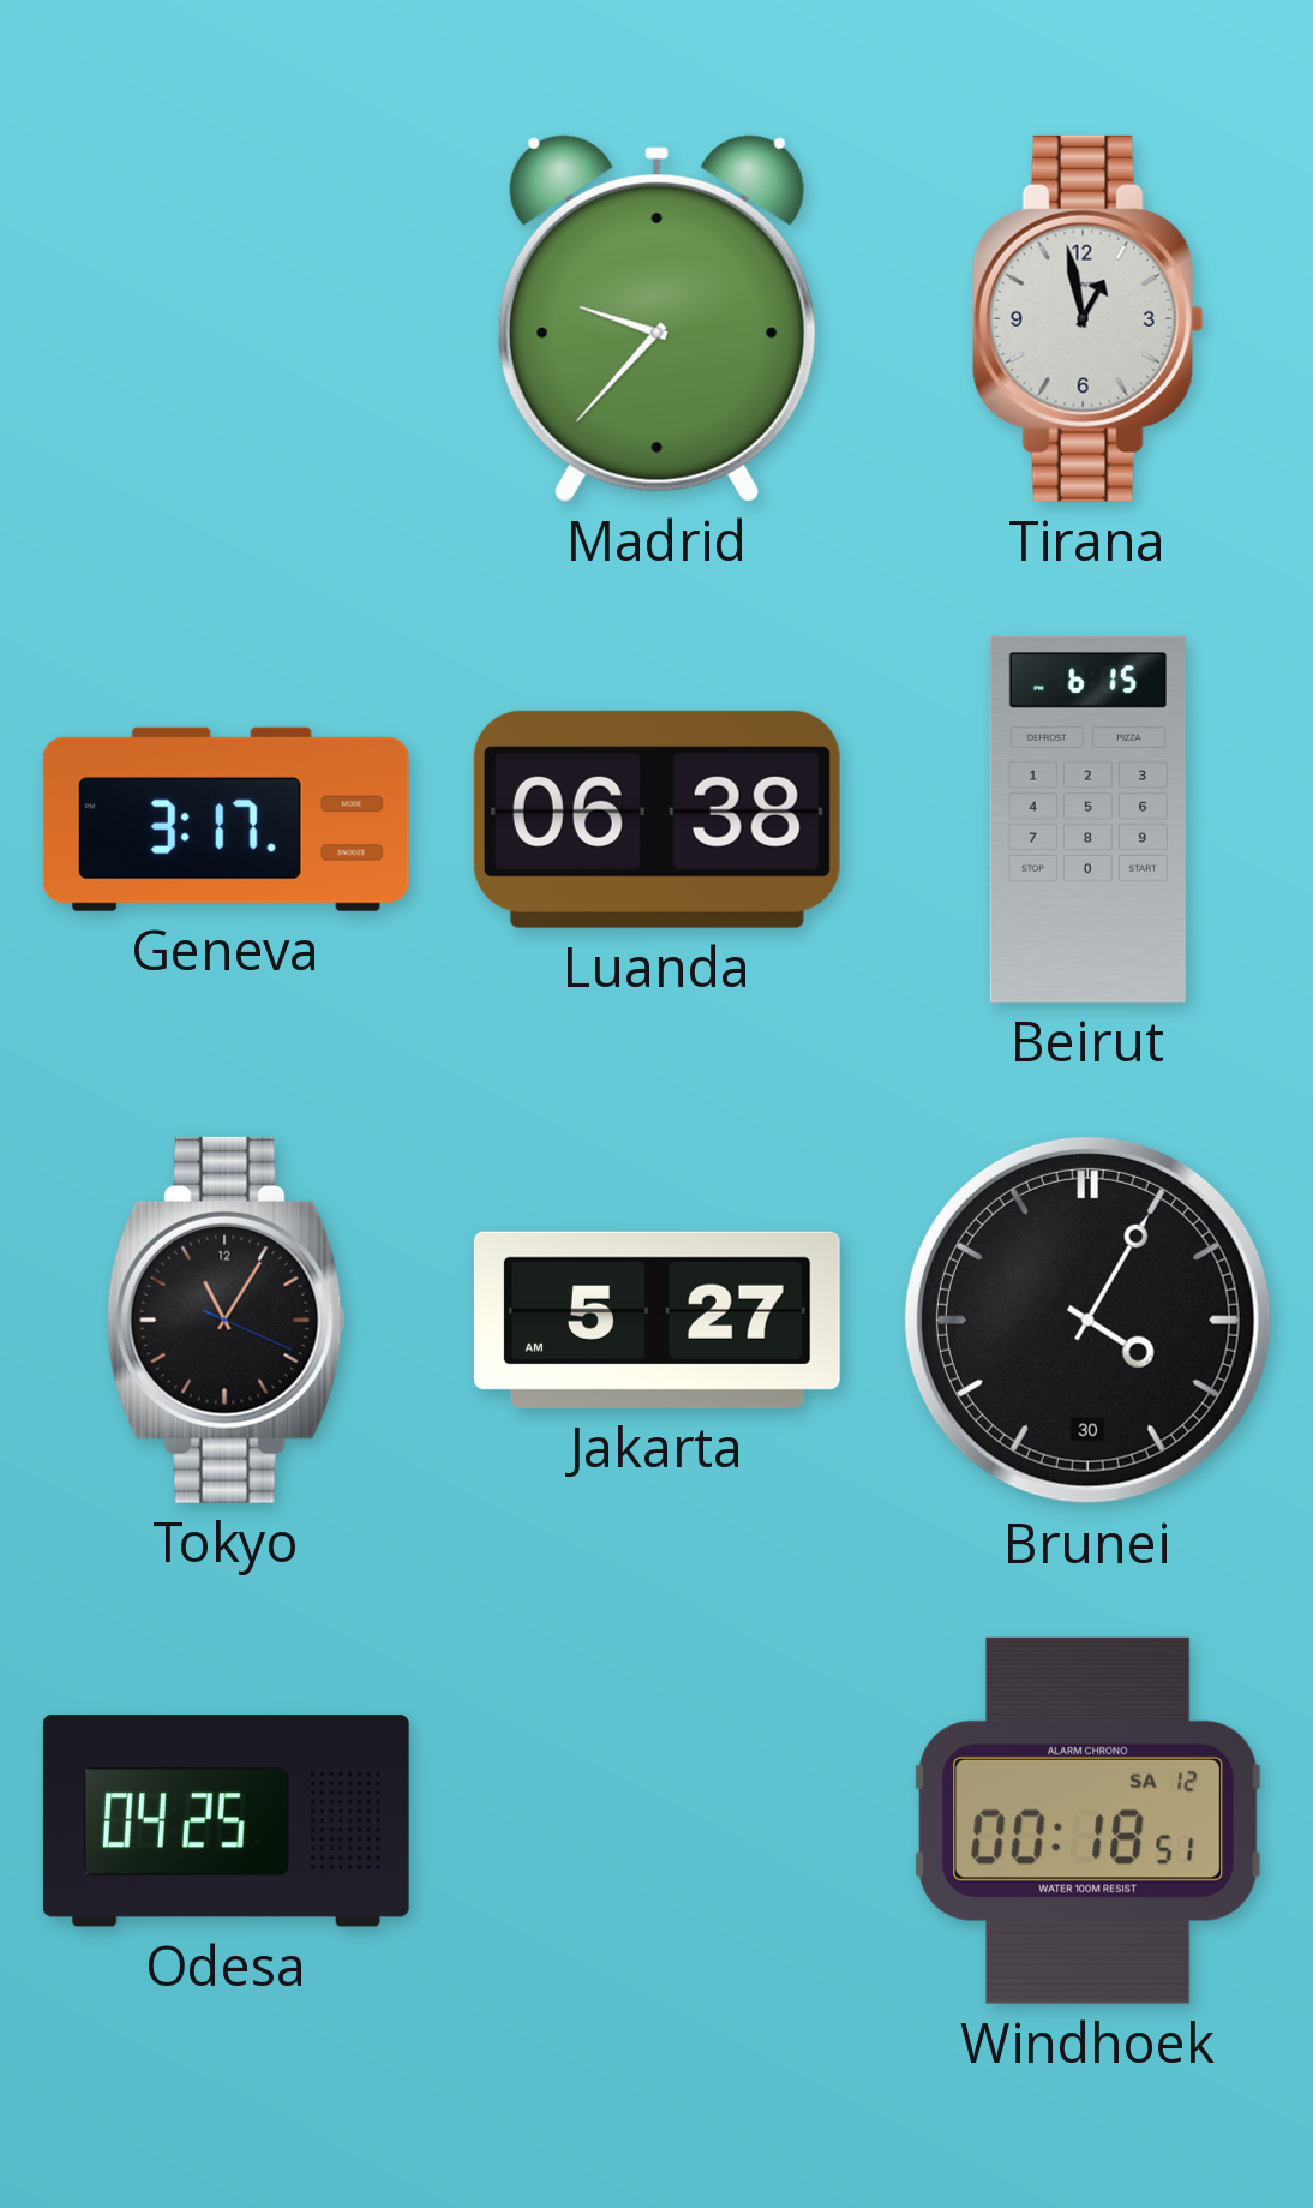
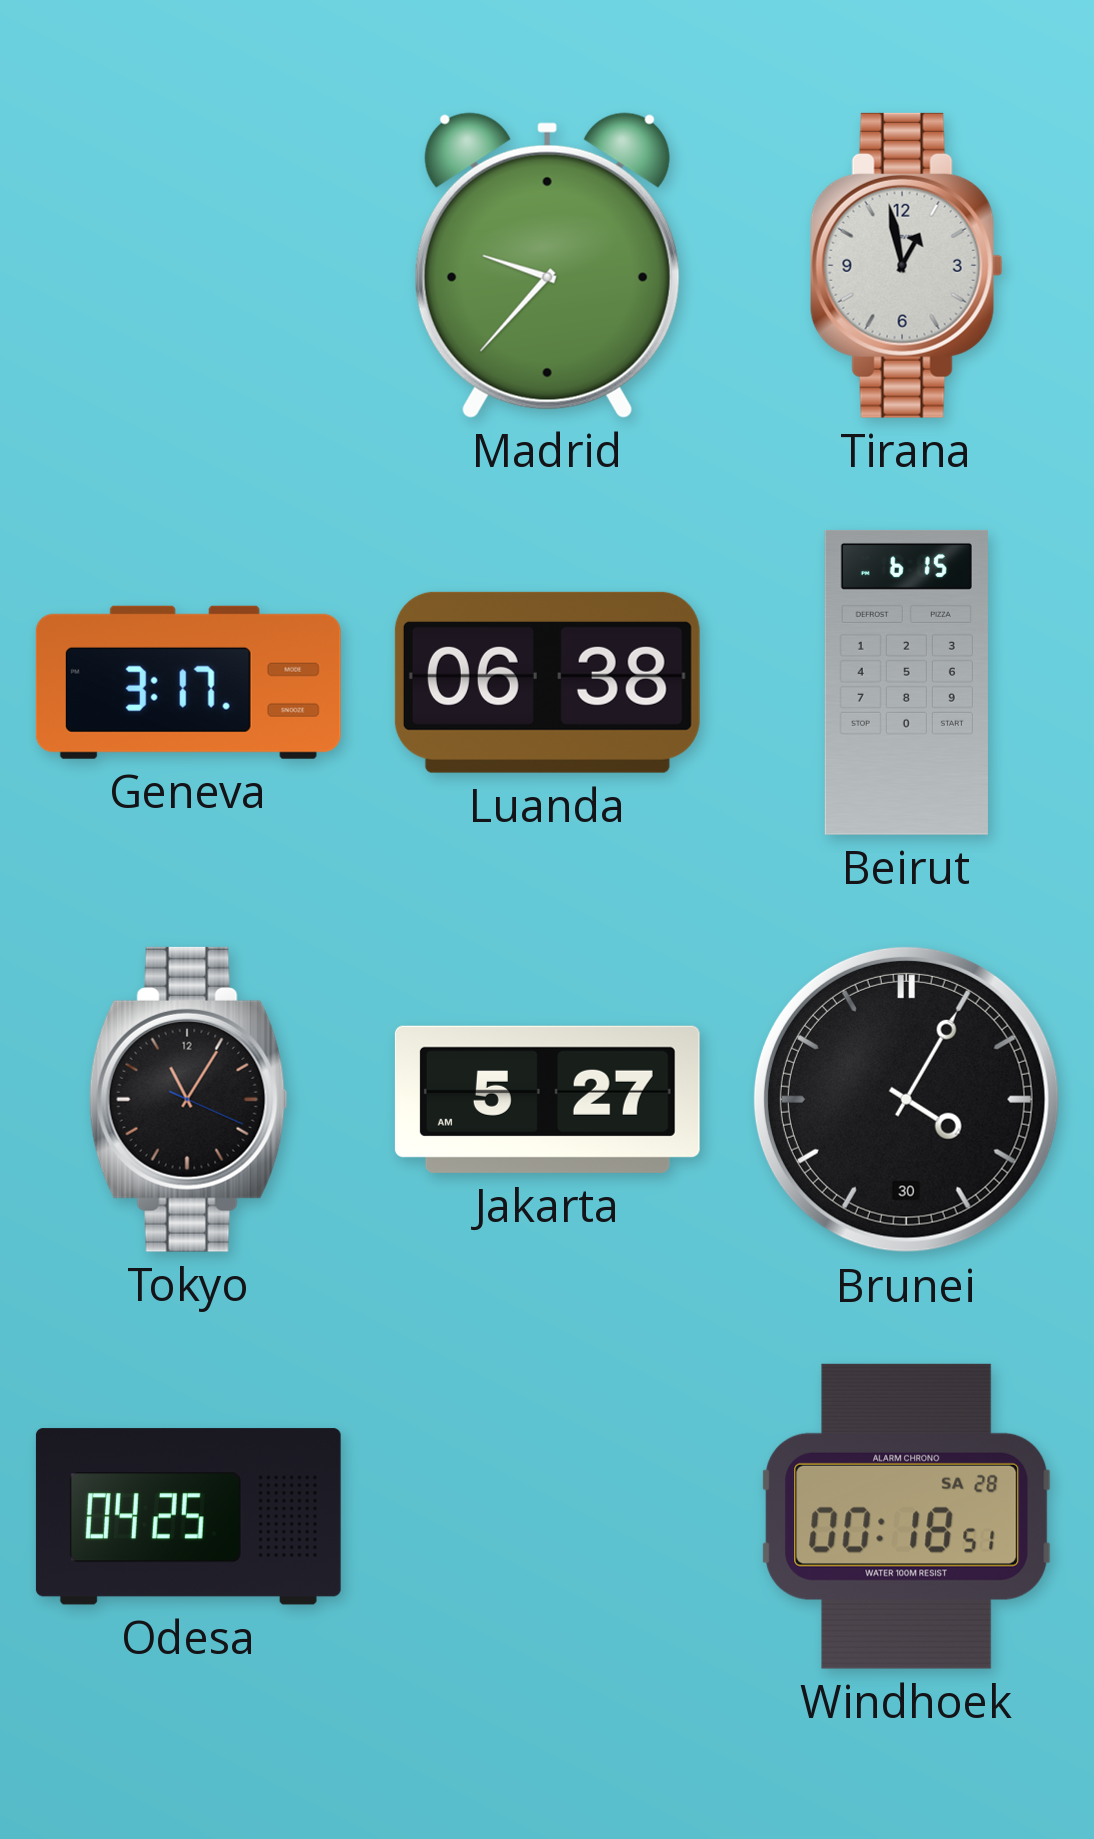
Windhoek date: SA 12 -> SA 28 (907, 1516)
